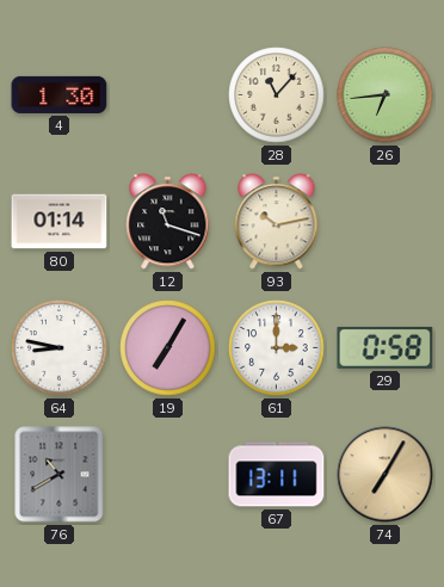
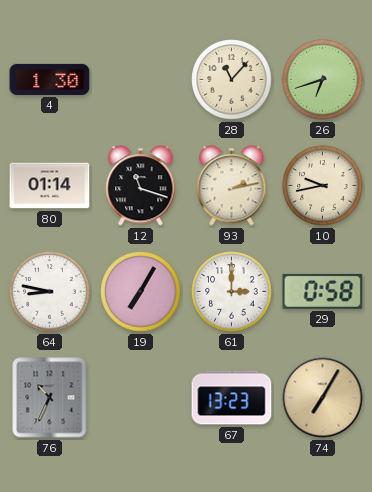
26: 6:44 -> 6:42 (323, 80)
93: 10:13 -> 2:13 (232, 186)
10: none -> 9:43 (323, 186)
76: 10:40 -> 10:34 (50, 398)
67: 13:11 -> 13:23 (232, 398)
